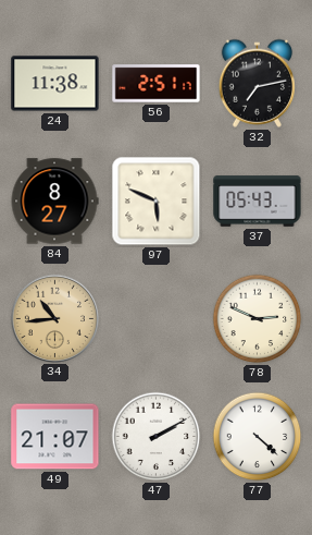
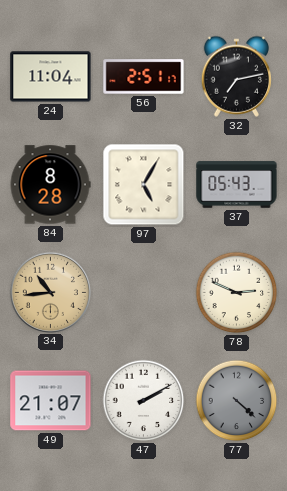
24: 11:38 -> 11:04 (51, 77)
84: 8:27 -> 8:28 (50, 185)
97: 5:49 -> 5:05 (144, 185)
77 dial: white -> grey (237, 401)
